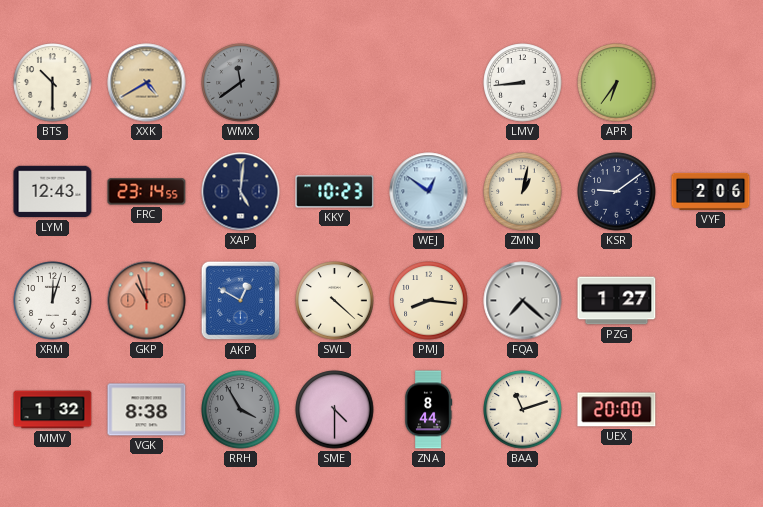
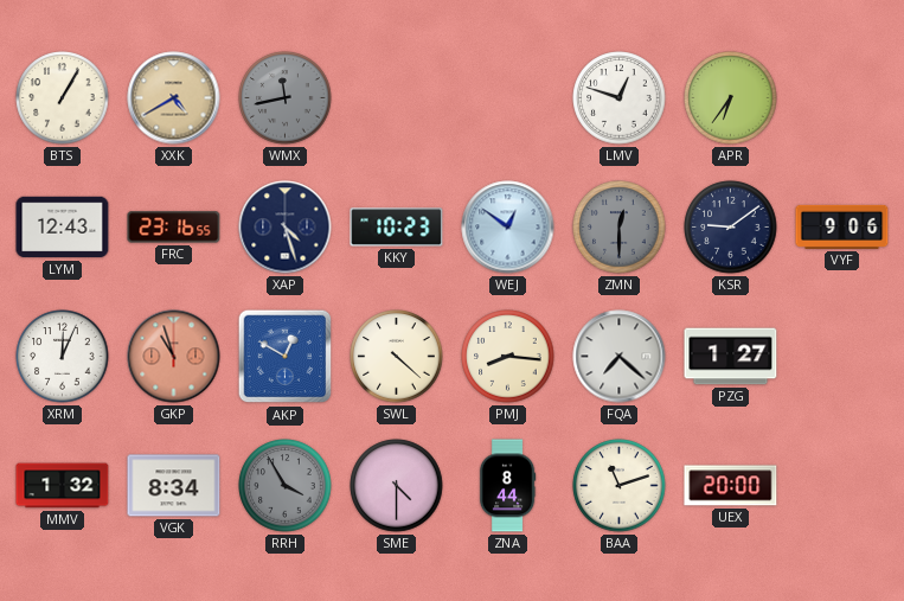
BTS: 10:30 -> 1:05 (63, 98)
WMX: 11:39 -> 11:43 (286, 98)
LMV: 8:44 -> 12:48 (620, 98)
FRC: 23:14 -> 23:16 (174, 228)
XAP: 5:01 -> 4:27 (286, 228)
ZMN: 1:02 -> 12:30 (620, 228)
ZMN dial: cream -> grey (620, 228)
VYF: 2:06 -> 9:06 (842, 226)
XRM: 12:03 -> 12:04 (63, 357)
VGK: 8:38 -> 8:34 (174, 486)
